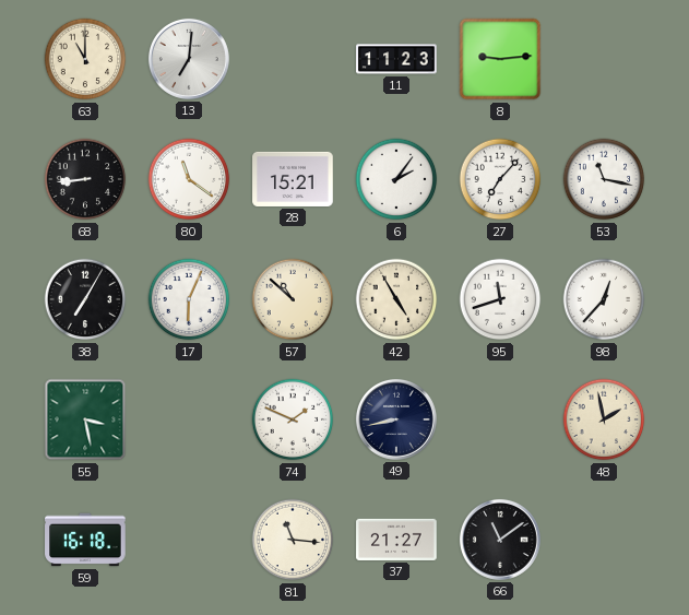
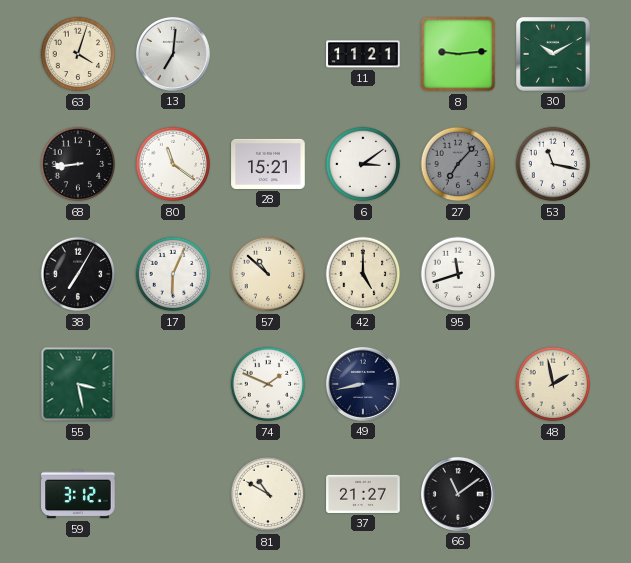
63: 11:00 -> 4:03 (78, 54)
11: 11:23 -> 11:21 (363, 54)
30: none -> 10:10 (553, 54)
6: 2:06 -> 3:09 (363, 164)
27 dial: white -> grey (458, 164)
42: 4:55 -> 5:00 (363, 274)
98: 12:37 -> none (604, 299)
59: 16:18 -> 3:12 (78, 494)
81: 11:16 -> 10:50 (268, 494)
